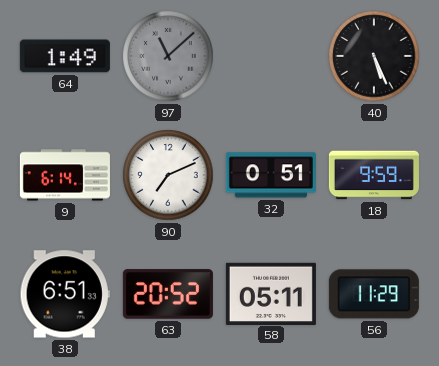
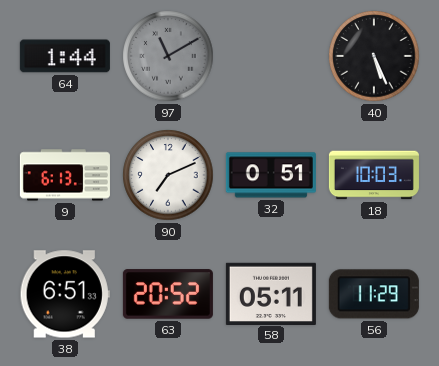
64: 1:49 -> 1:44 (65, 56)
97: 11:08 -> 11:10 (168, 56)
9: 6:14 -> 6:13 (65, 175)
18: 9:59 -> 10:03 (374, 175)
